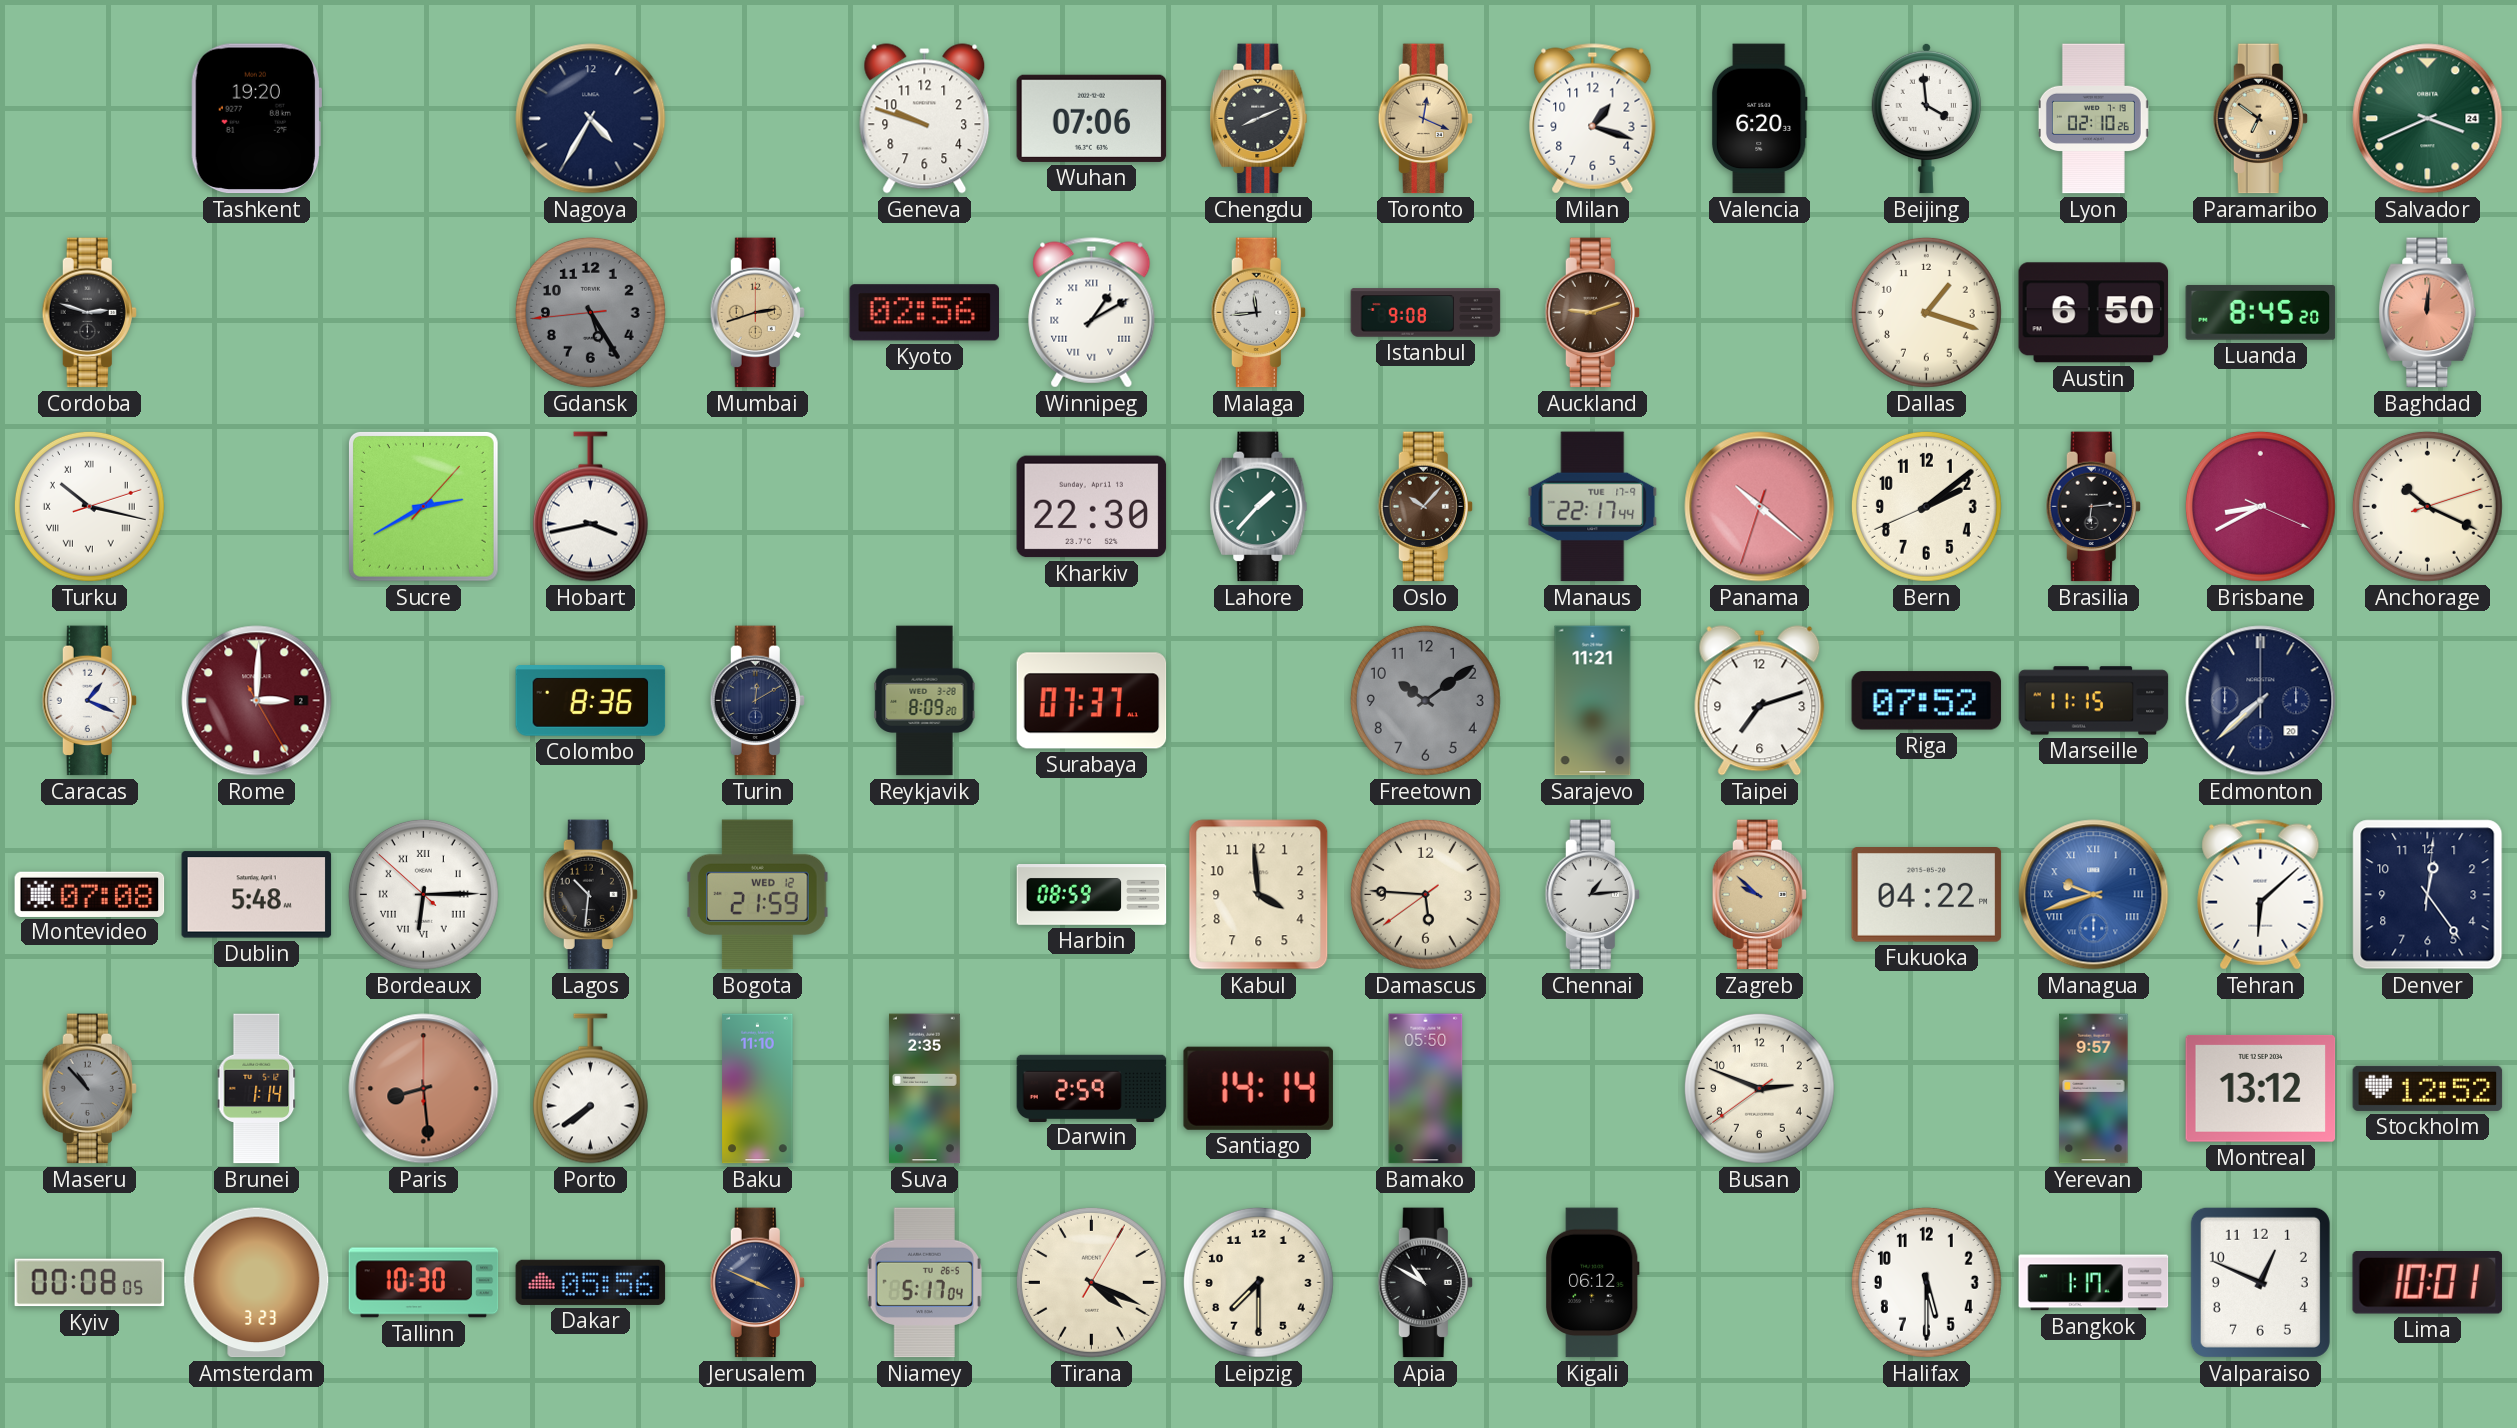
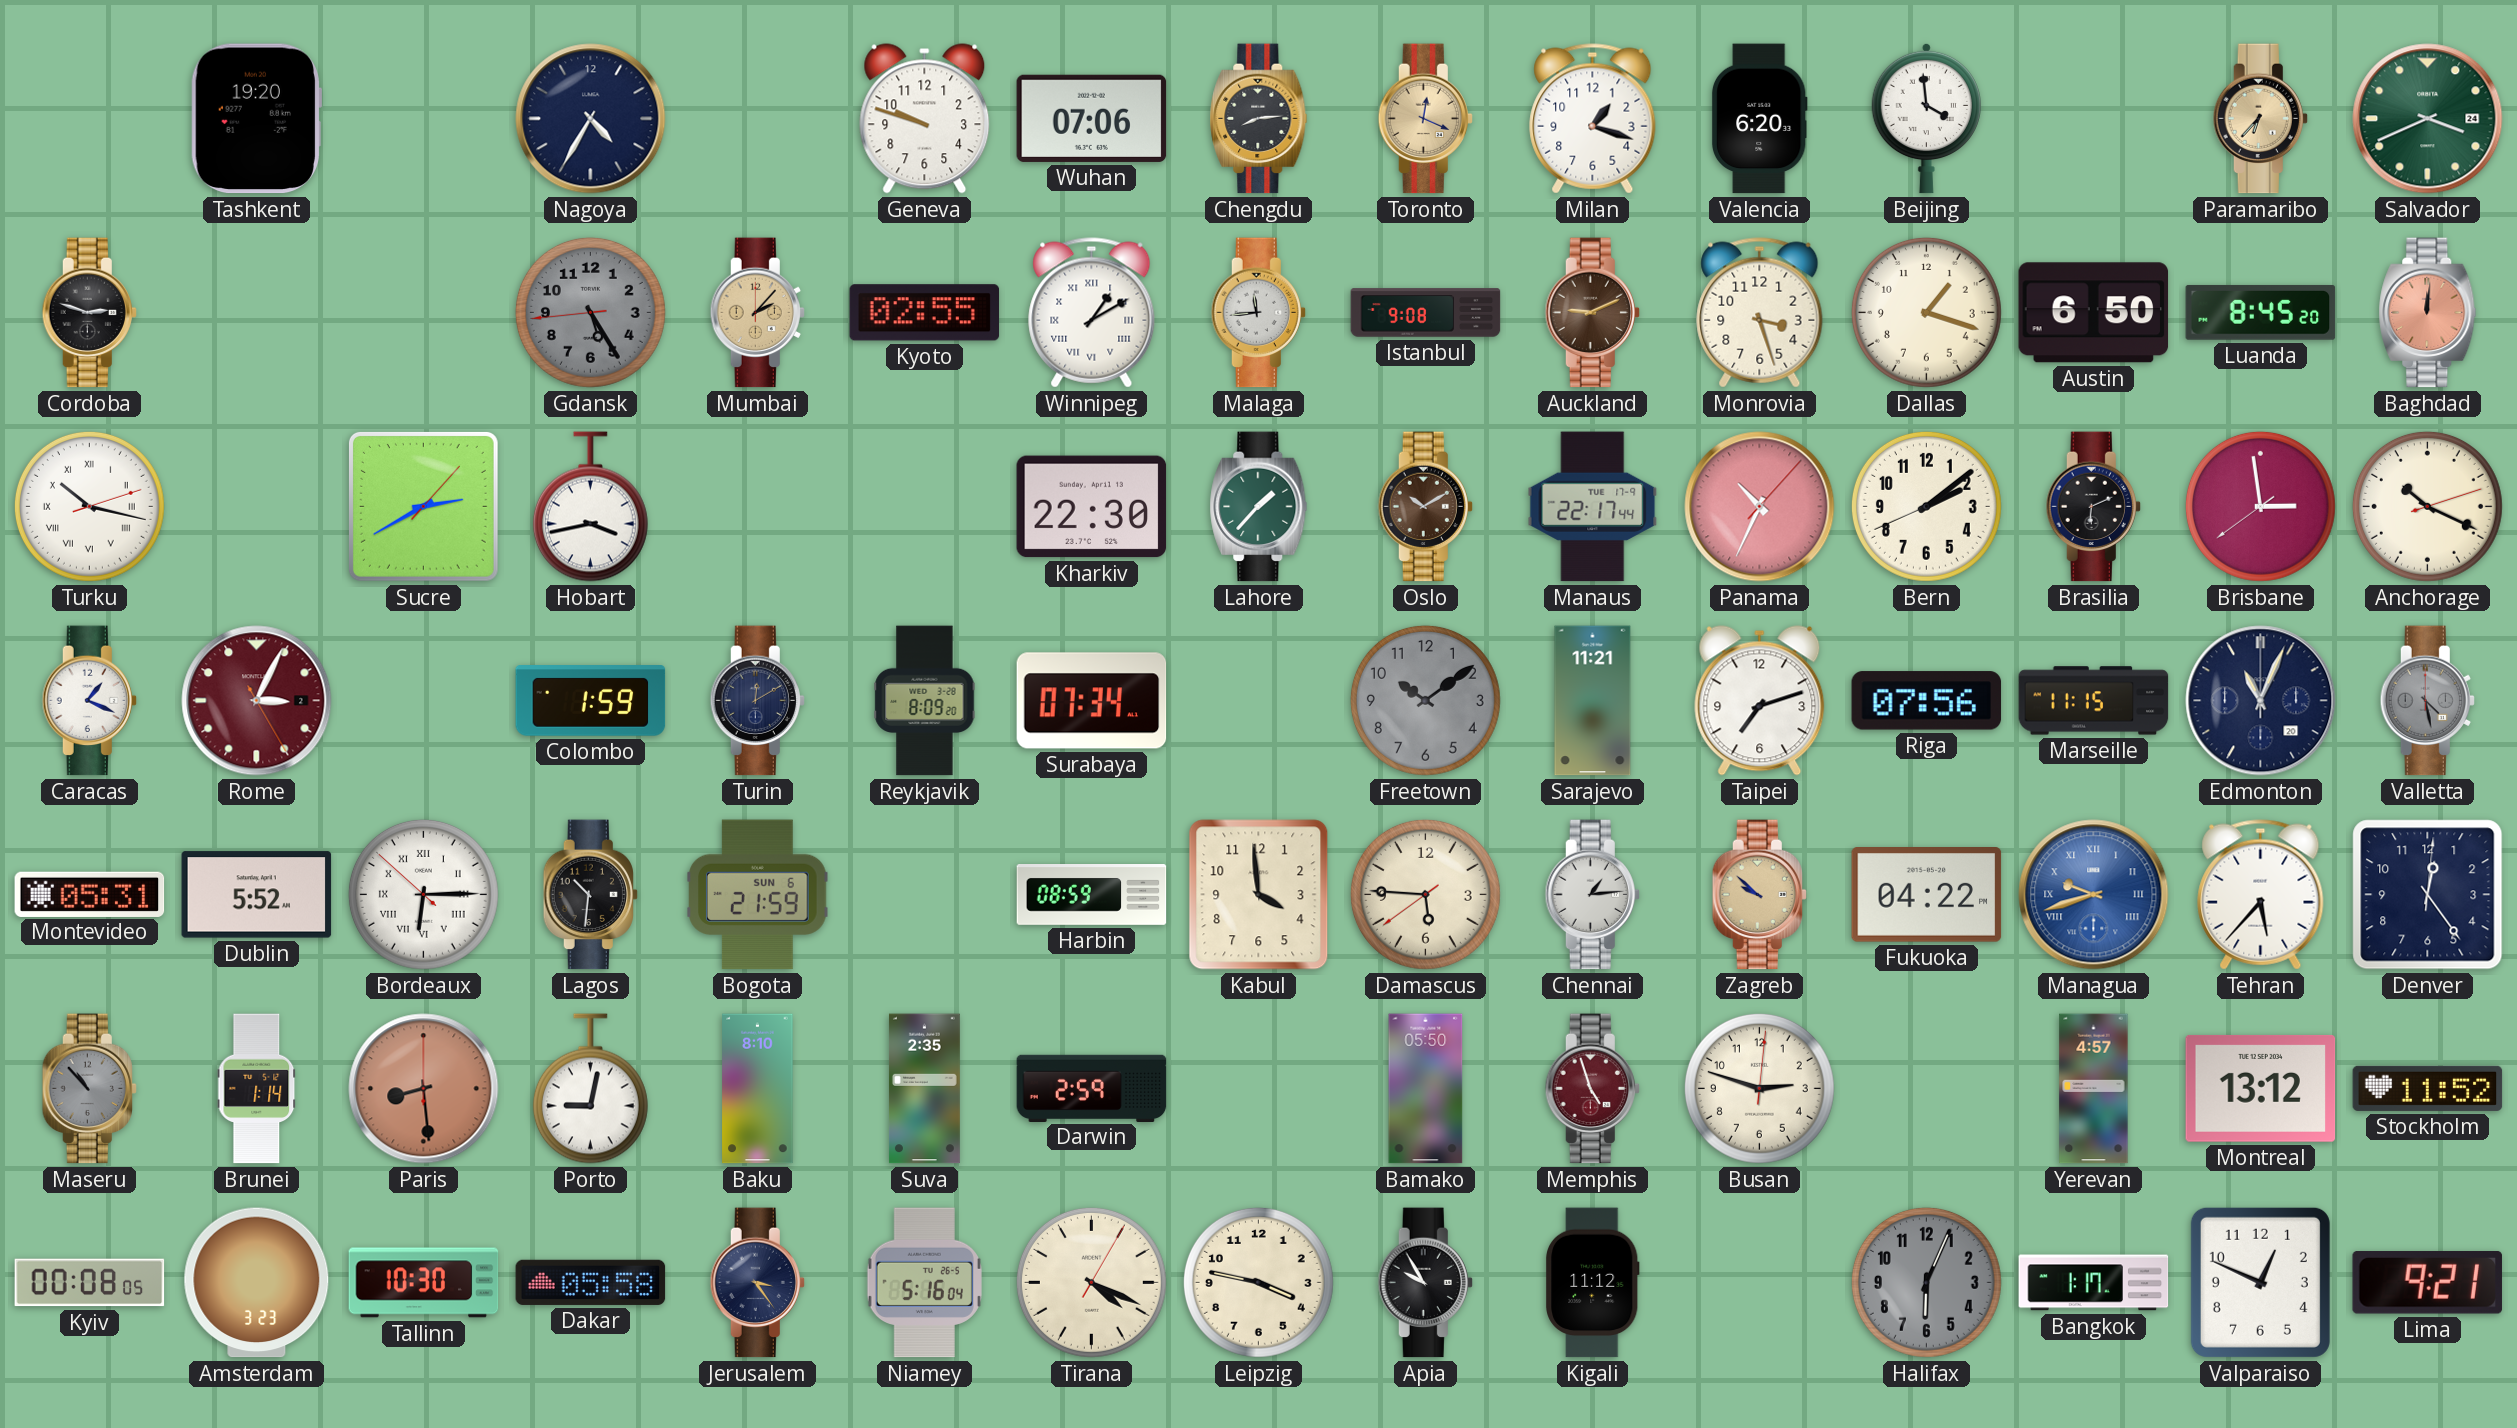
Chengdu: 8:11 -> 8:14 (1259, 119)
Lyon: 02:10 -> none (2093, 119)
Paramaribo: 6:51 -> 6:37 (2260, 119)
Mumbai: 2:42 -> 2:07 (757, 313)
Kyoto: 02:56 -> 02:55 (925, 313)
Auckland: 9:12 -> 9:11 (1592, 313)
Monrovia: none -> 3:27 (1760, 313)
Oslo: 10:07 -> 10:10 (1425, 507)
Panama: 10:21 -> 10:34 (1760, 507)
Brasilia: 6:14 -> 6:11 (2093, 507)
Brisbane: 8:40 -> 2:58 (2260, 506)
Rome: 3:00 -> 3:04 (257, 701)
Colombo: 8:36 -> 1:59 (591, 701)
Surabaya: 07:37 -> 07:34 (1092, 701)
Riga: 07:52 -> 07:56 (1927, 701)
Edmonton: 7:38 -> 11:04 (2261, 701)
Valletta: none -> 4:28 (2427, 701)
Montevideo: 07:08 -> 05:31 (90, 894)
Dublin: 5:48 -> 5:52 (257, 895)
Bogota date: WED 12 -> SUN 6 (758, 895)
Tehran: 6:08 -> 5:37 (2261, 895)
Porto: 7:39 -> 9:02 (590, 1089)
Baku: 11:10 -> 8:10 (758, 1089)
Santiago: 14:14 -> none (1258, 1088)
Memphis: none -> 4:57 (1592, 1089)
Busan: 2:48:39 -> 2:48:01 (1759, 1088)
Yerevan: 9:57 -> 4:57 (2094, 1089)
Stockholm: 12:52 -> 11:52 (2428, 1088)
Dakar: 05:56 -> 05:58 (591, 1282)
Jerusalem: 3:49 -> 3:24 (757, 1283)
Niamey: 5:17 -> 5:16 (924, 1283)
Leipzig: 7:30 -> 3:47 (1258, 1282)
Apia: 10:50 -> 9:55 (1425, 1283)
Kigali: 06:12 -> 11:12 (1593, 1283)
Halifax: 5:30 -> 6:04 (1926, 1282)
Halifax dial: white -> grey (1926, 1282)
Lima: 10:01 -> 9:21 (2427, 1283)
